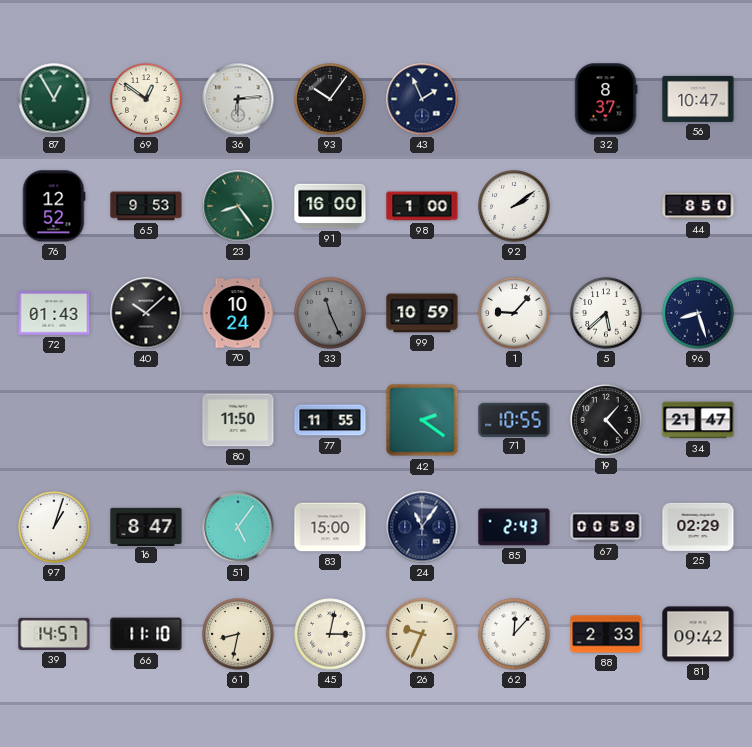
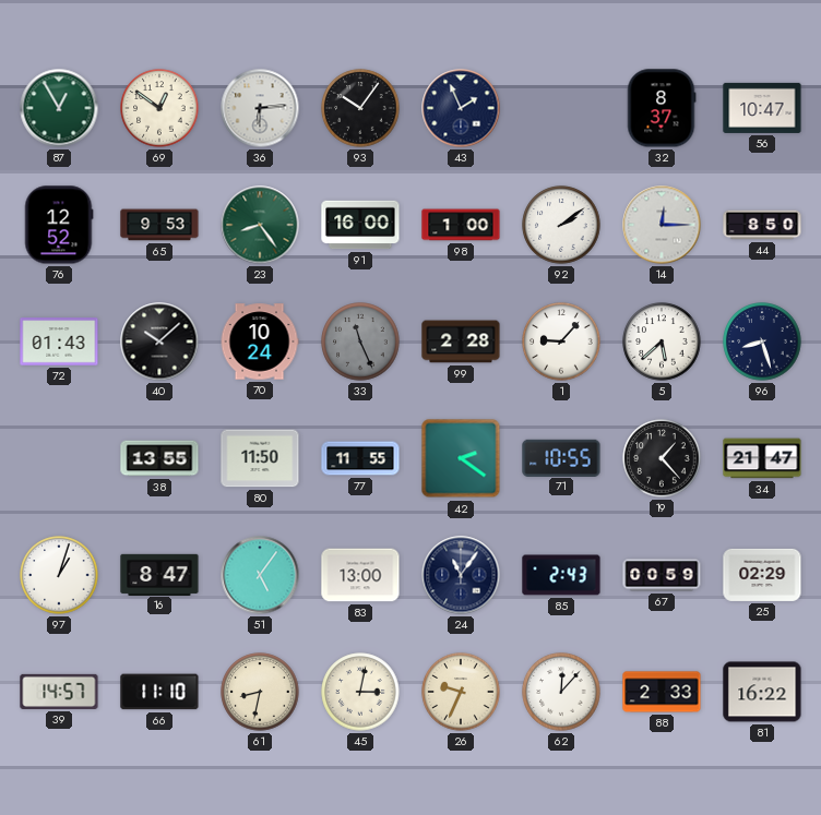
14: none -> 12:15 (662, 225)
99: 10:59 -> 2:28 (461, 341)
38: none -> 13:55 (159, 458)
83: 15:00 -> 13:00 (360, 575)
81: 09:42 -> 16:22 (762, 692)
